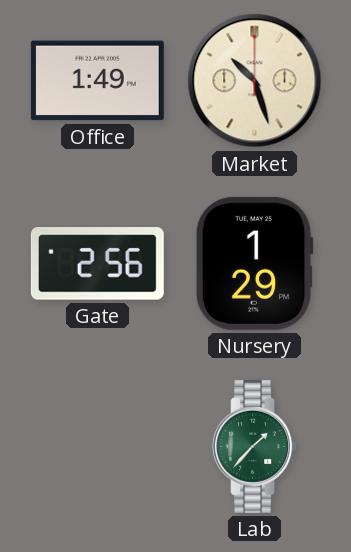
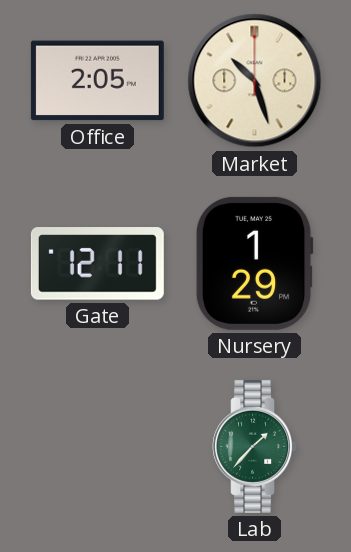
Office: 1:49 -> 2:05 (97, 81)
Gate: 2:56 -> 12:11 (97, 264)
